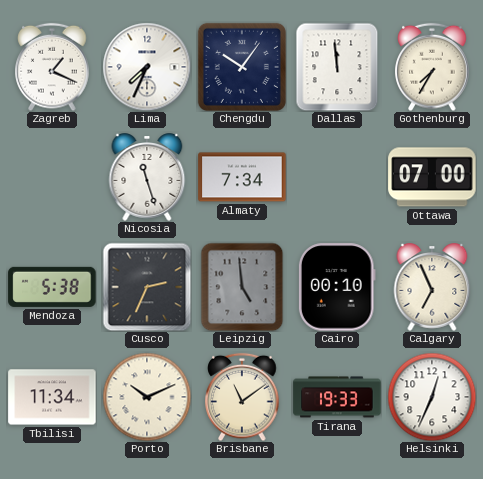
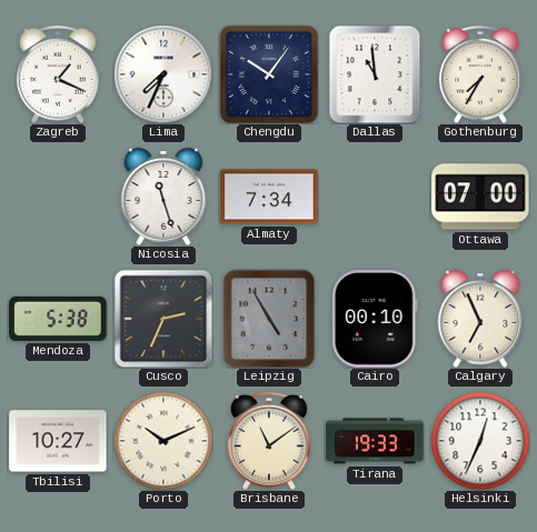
Dallas: 11:59 -> 10:59 (375, 74)
Leipzig: 4:59 -> 4:55 (269, 319)
Tbilisi: 11:34 -> 10:27 (58, 441)
